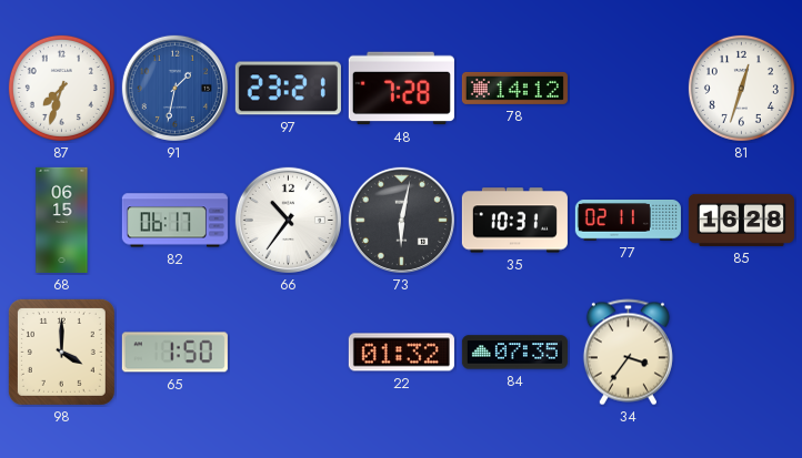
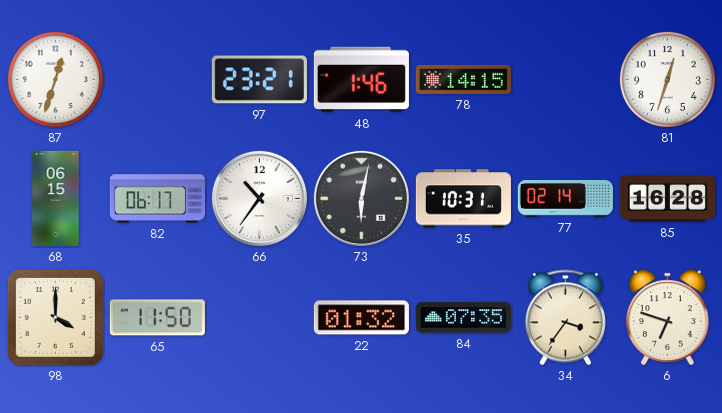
87: 7:33 -> 12:33 (55, 79)
91: 1:32 -> none (174, 88)
48: 7:28 -> 1:46 (361, 80)
78: 14:12 -> 14:15 (463, 79)
77: 02:11 -> 02:14 (565, 199)
65: 1:50 -> 11:50 (157, 318)
6: none -> 6:48 (668, 318)
